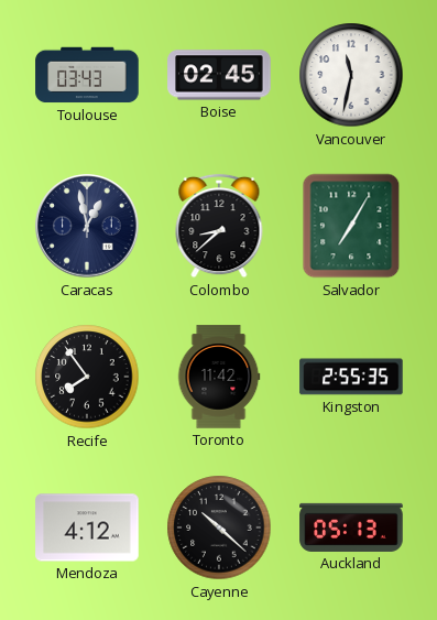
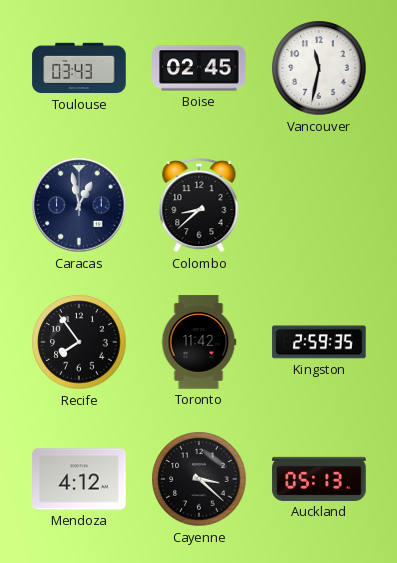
Salvador: 7:05 -> none (351, 226)
Kingston: 2:55 -> 2:59 (319, 342)
Cayenne: 10:22 -> 3:22 (199, 479)
